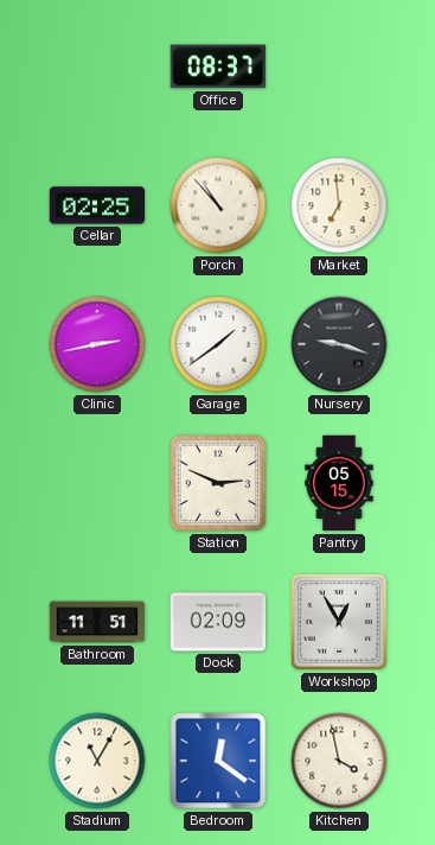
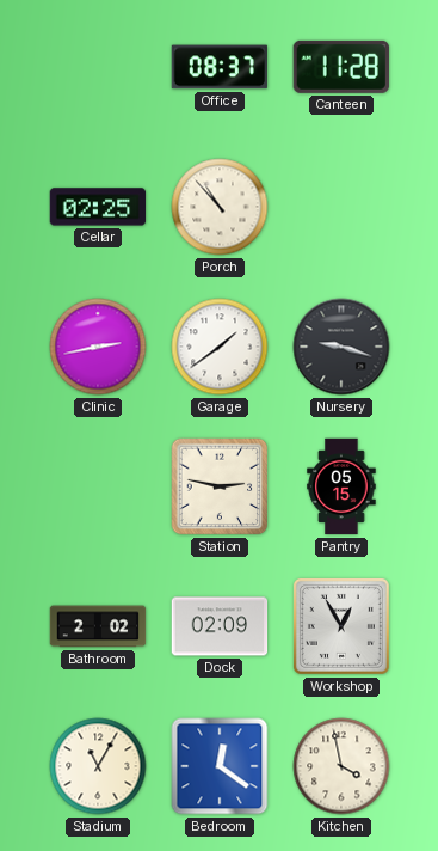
Canteen: none -> 11:28 (341, 67)
Market: 6:59 -> none (339, 205)
Station: 2:49 -> 2:47 (220, 486)
Bathroom: 11:51 -> 2:02 (98, 626)
